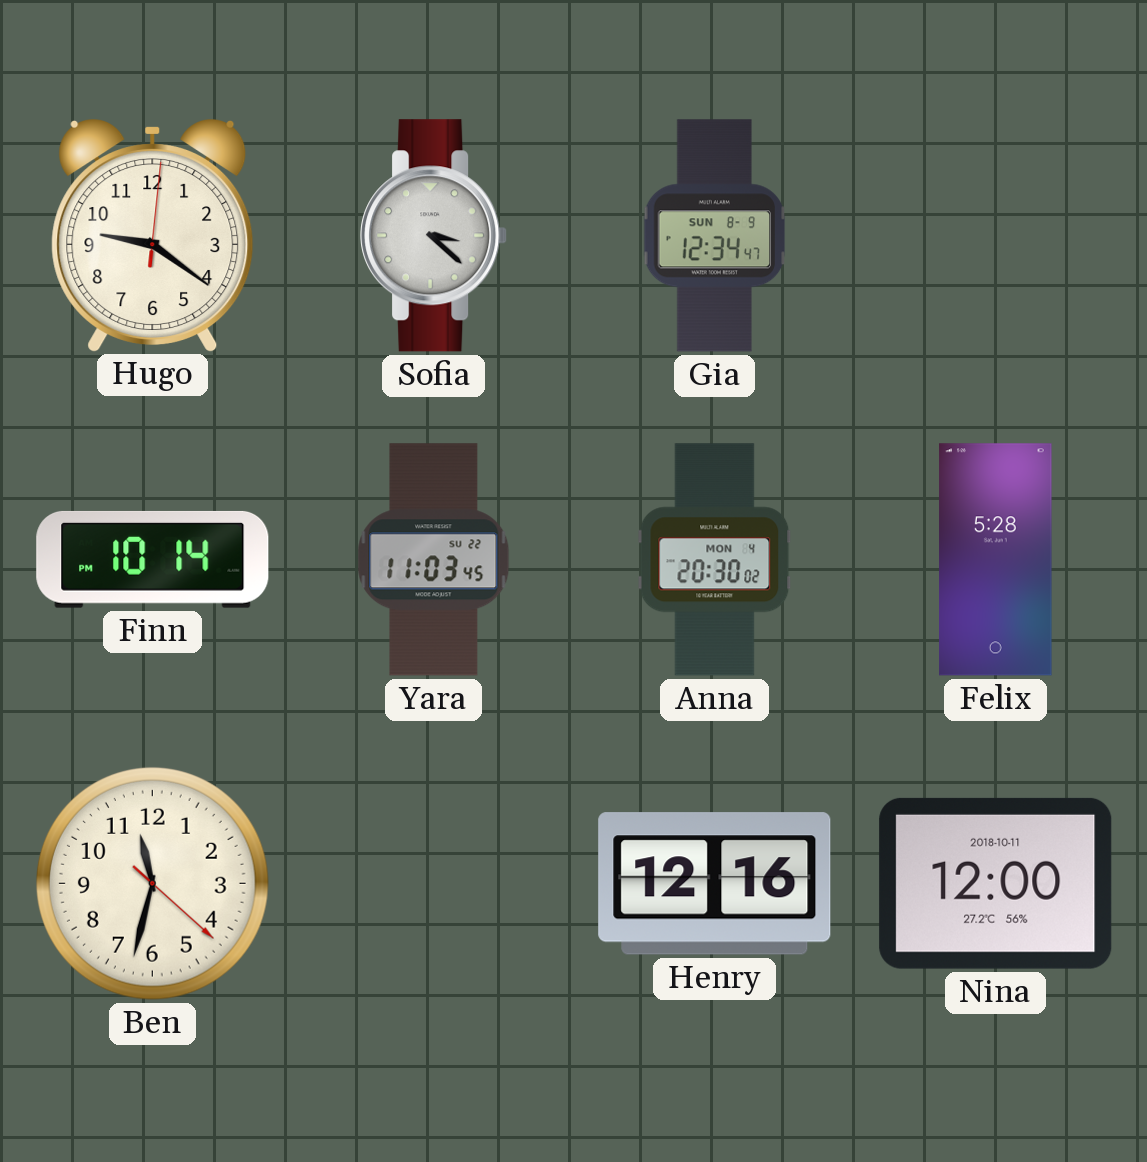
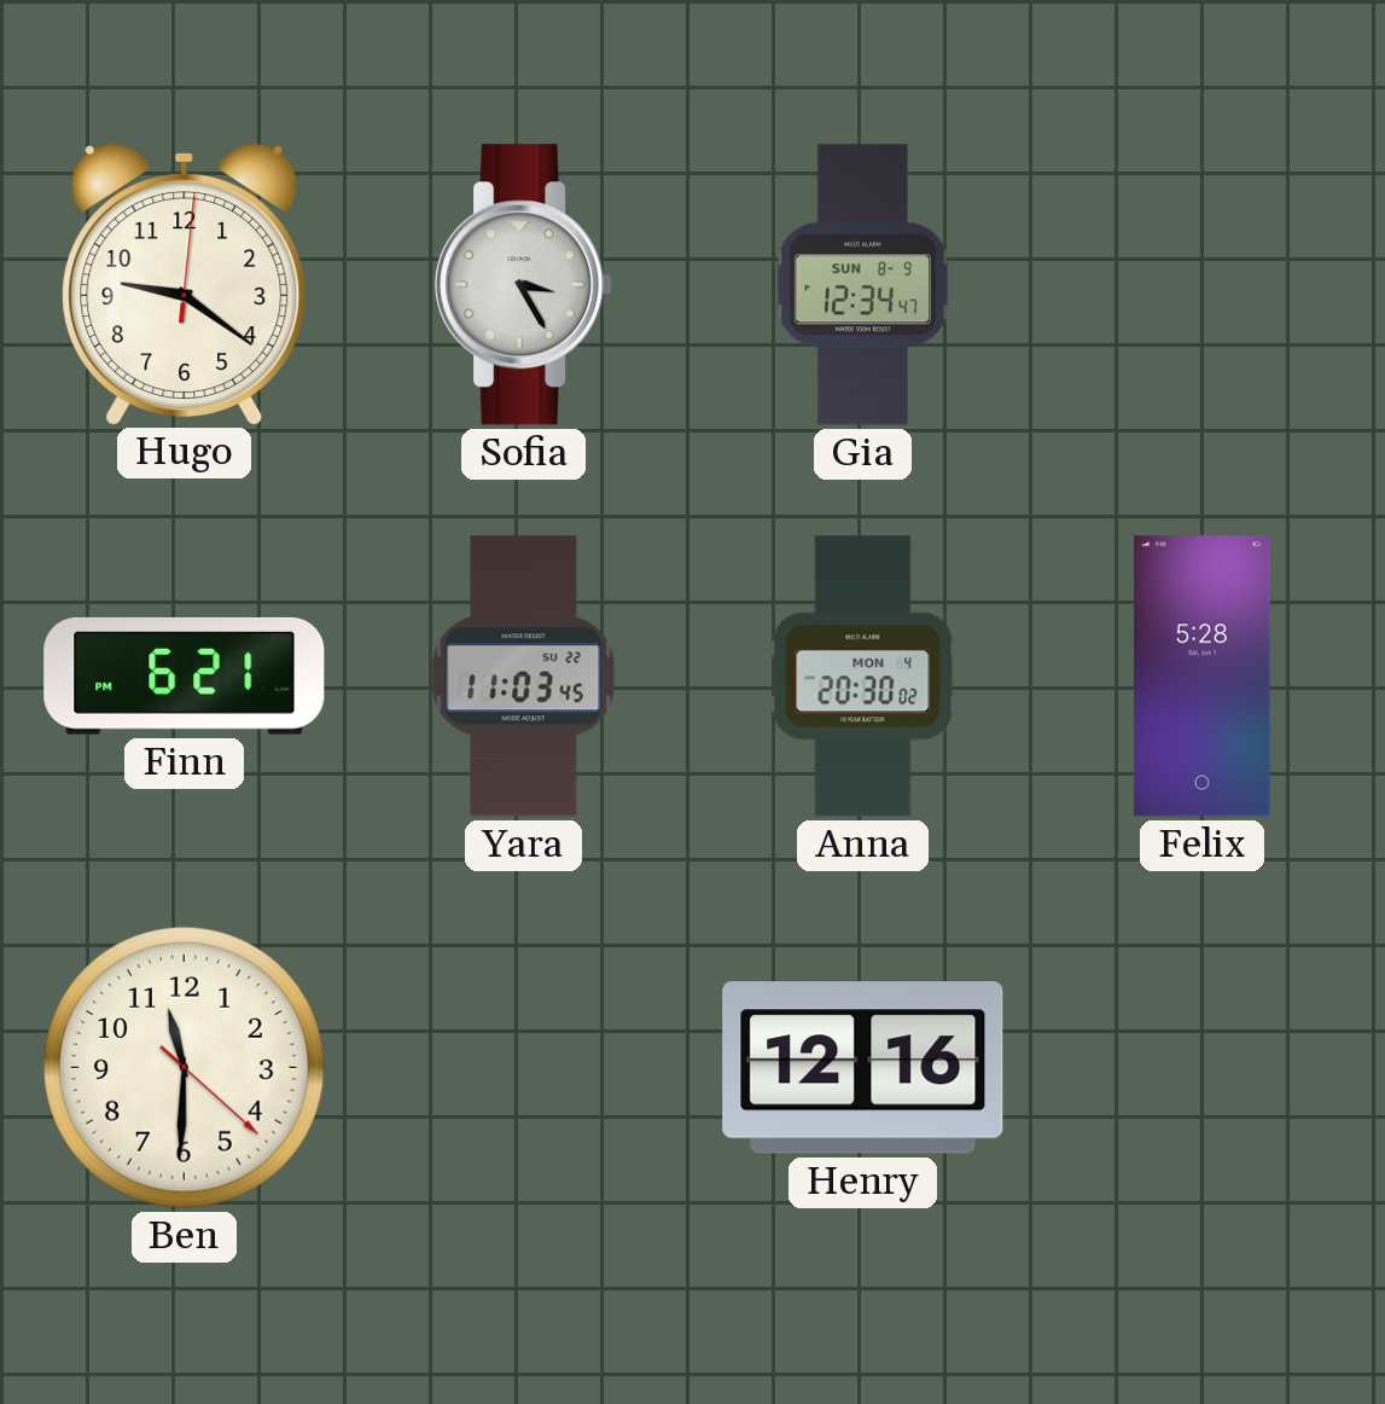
Sofia: 3:22 -> 3:25 (524, 285)
Finn: 10:14 -> 6:21 (185, 675)
Ben: 11:32 -> 11:30 (184, 1067)
Nina: 12:00 -> none (996, 883)
